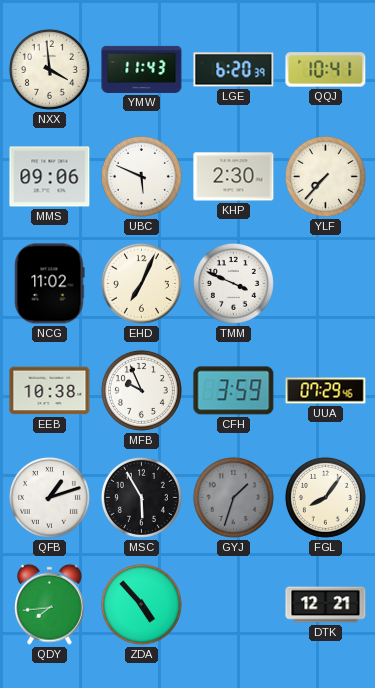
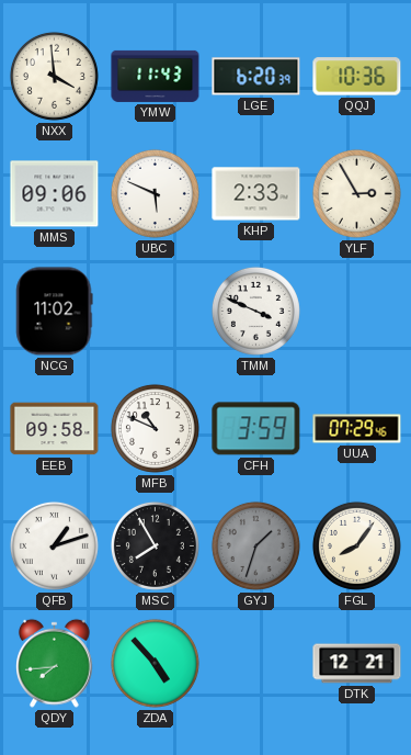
QQJ: 10:41 -> 10:36 (357, 77)
KHP: 2:30 -> 2:33 (256, 194)
YLF: 7:37 -> 2:55 (356, 193)
EHD: 7:04 -> none (141, 283)
EEB: 10:38 -> 09:58 (55, 429)
MFB: 9:56 -> 10:49 (155, 428)
MSC: 5:55 -> 7:55 (155, 545)
